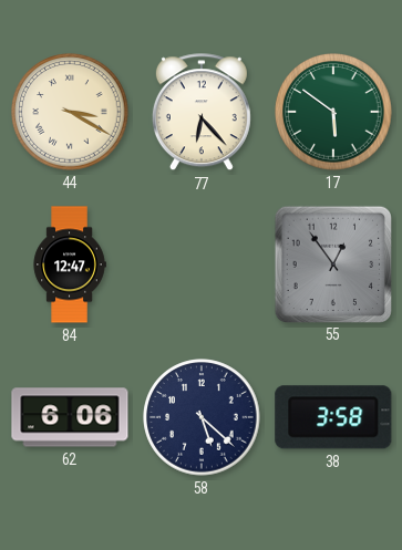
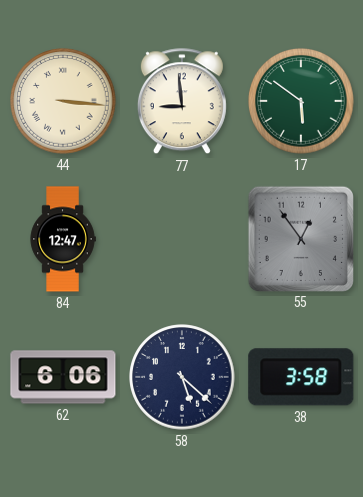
44: 3:20 -> 3:16 (63, 101)
77: 6:23 -> 8:59 (182, 102)
